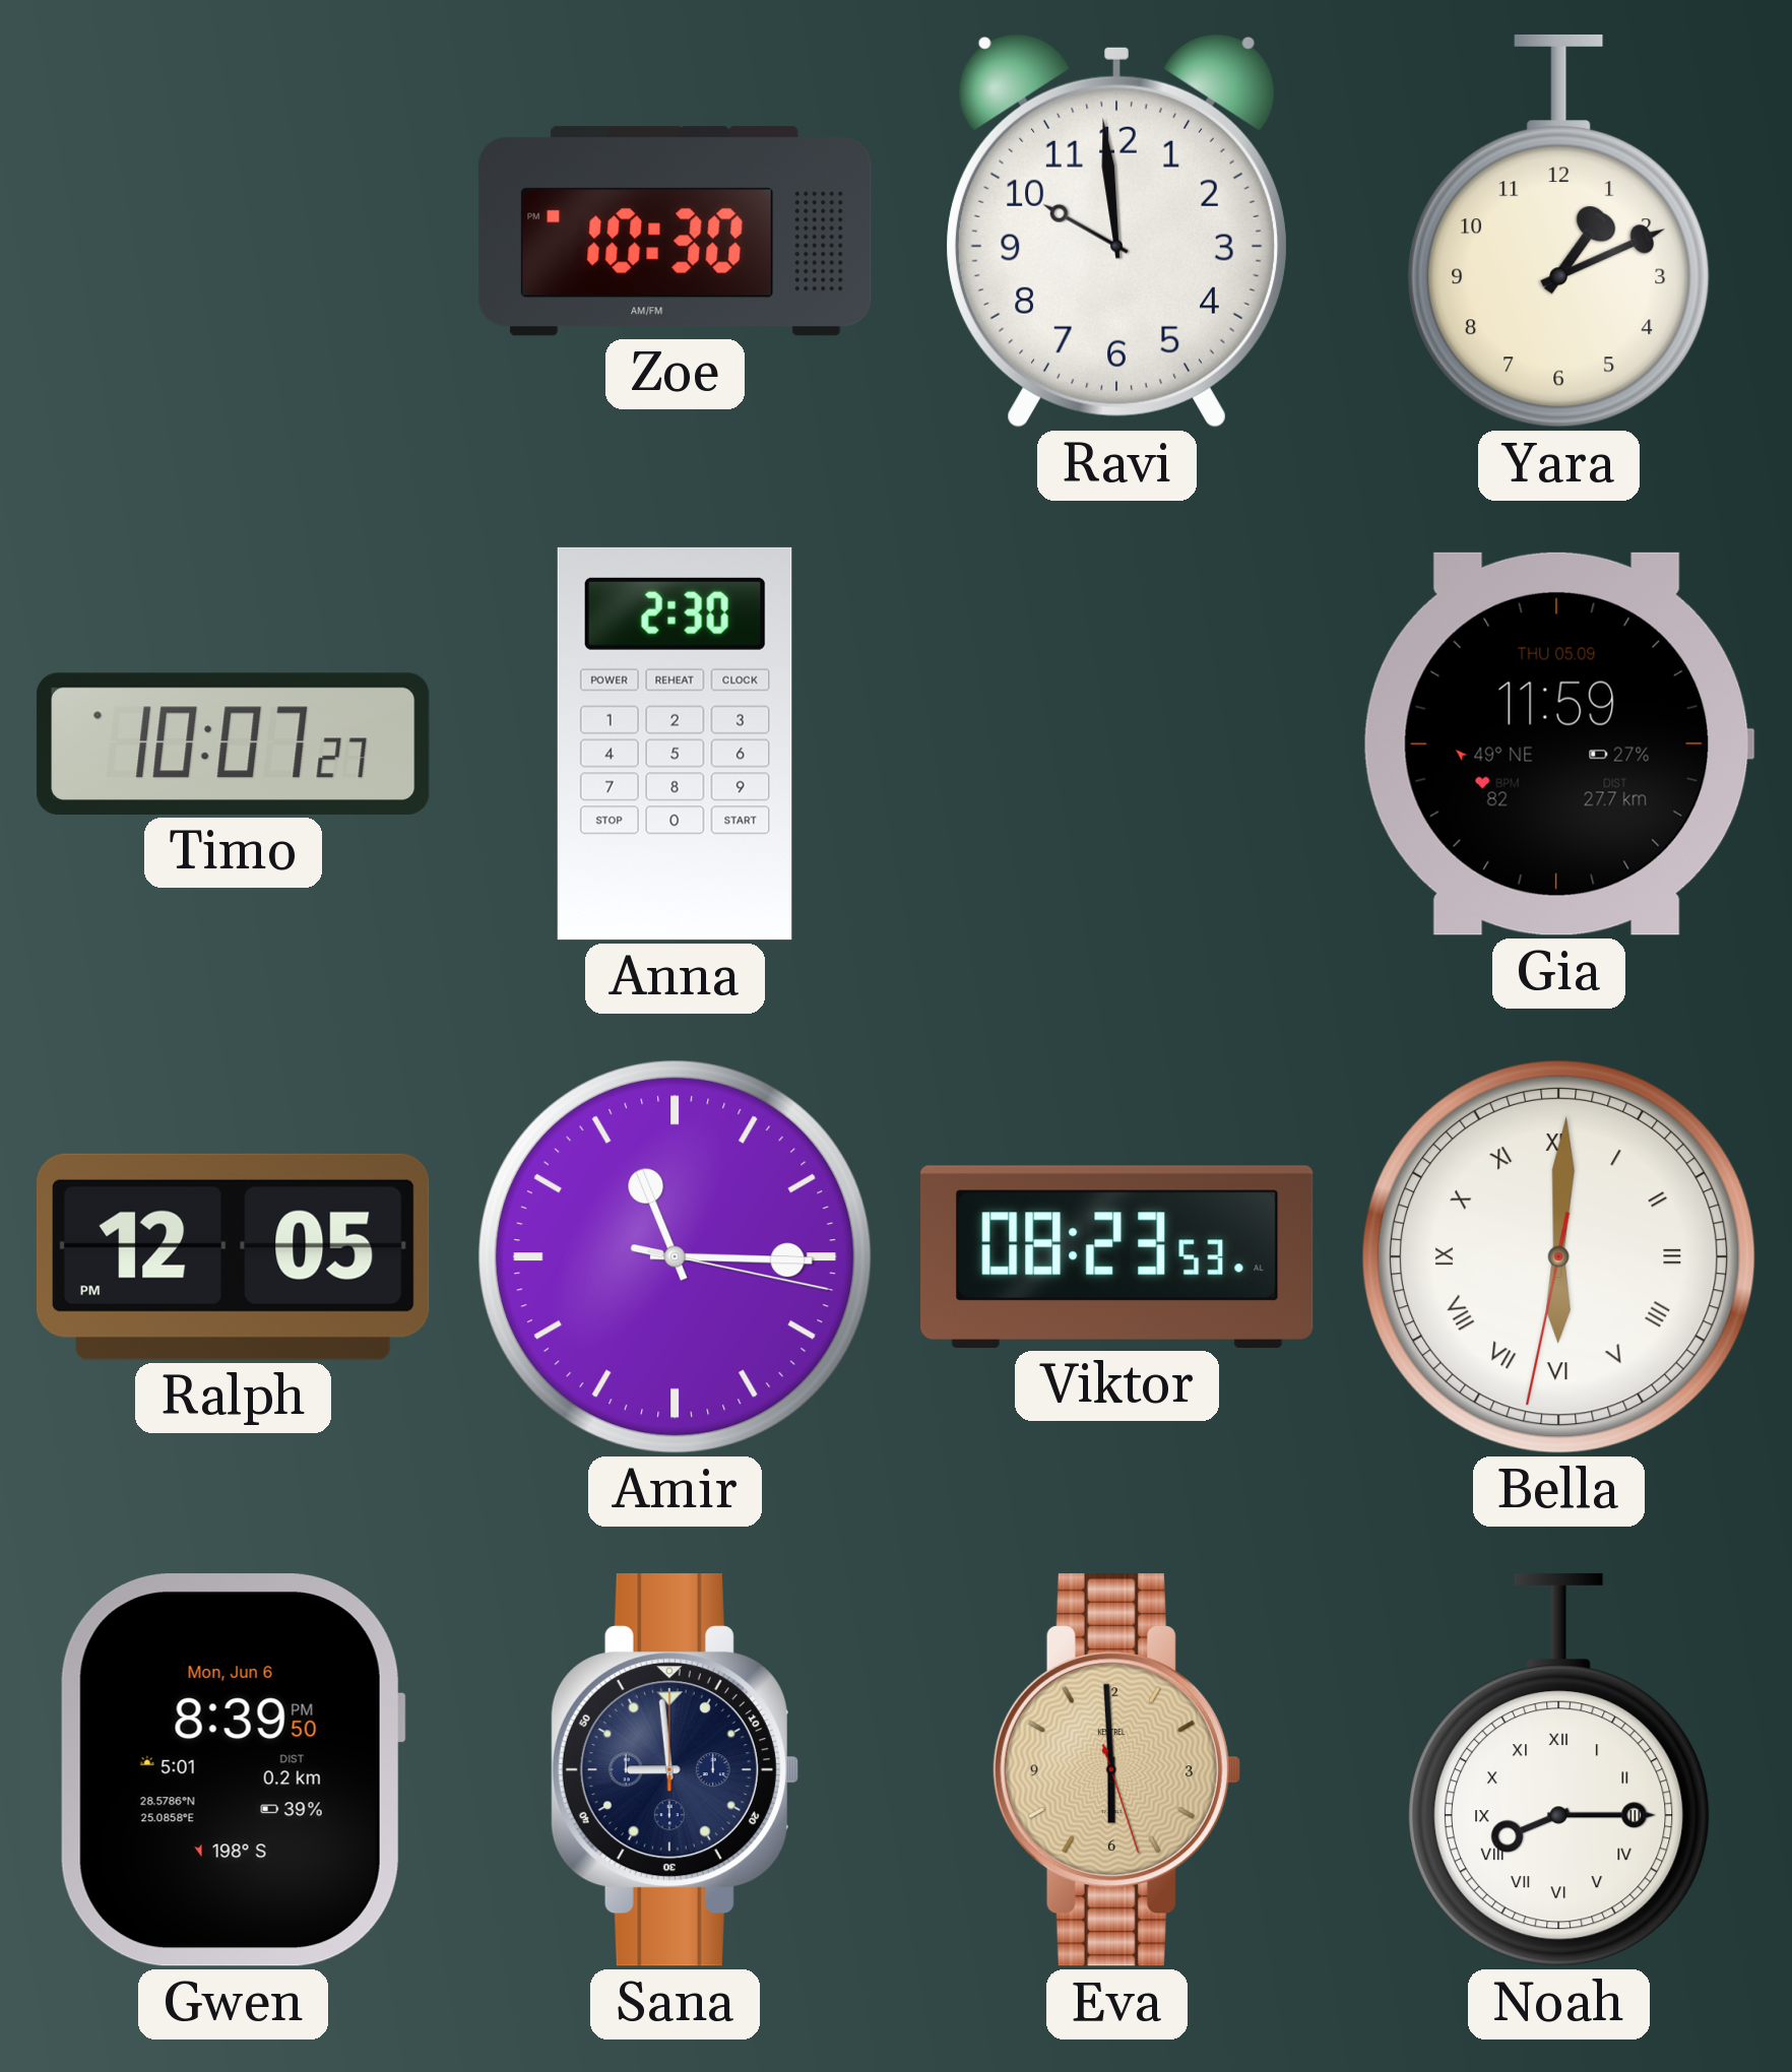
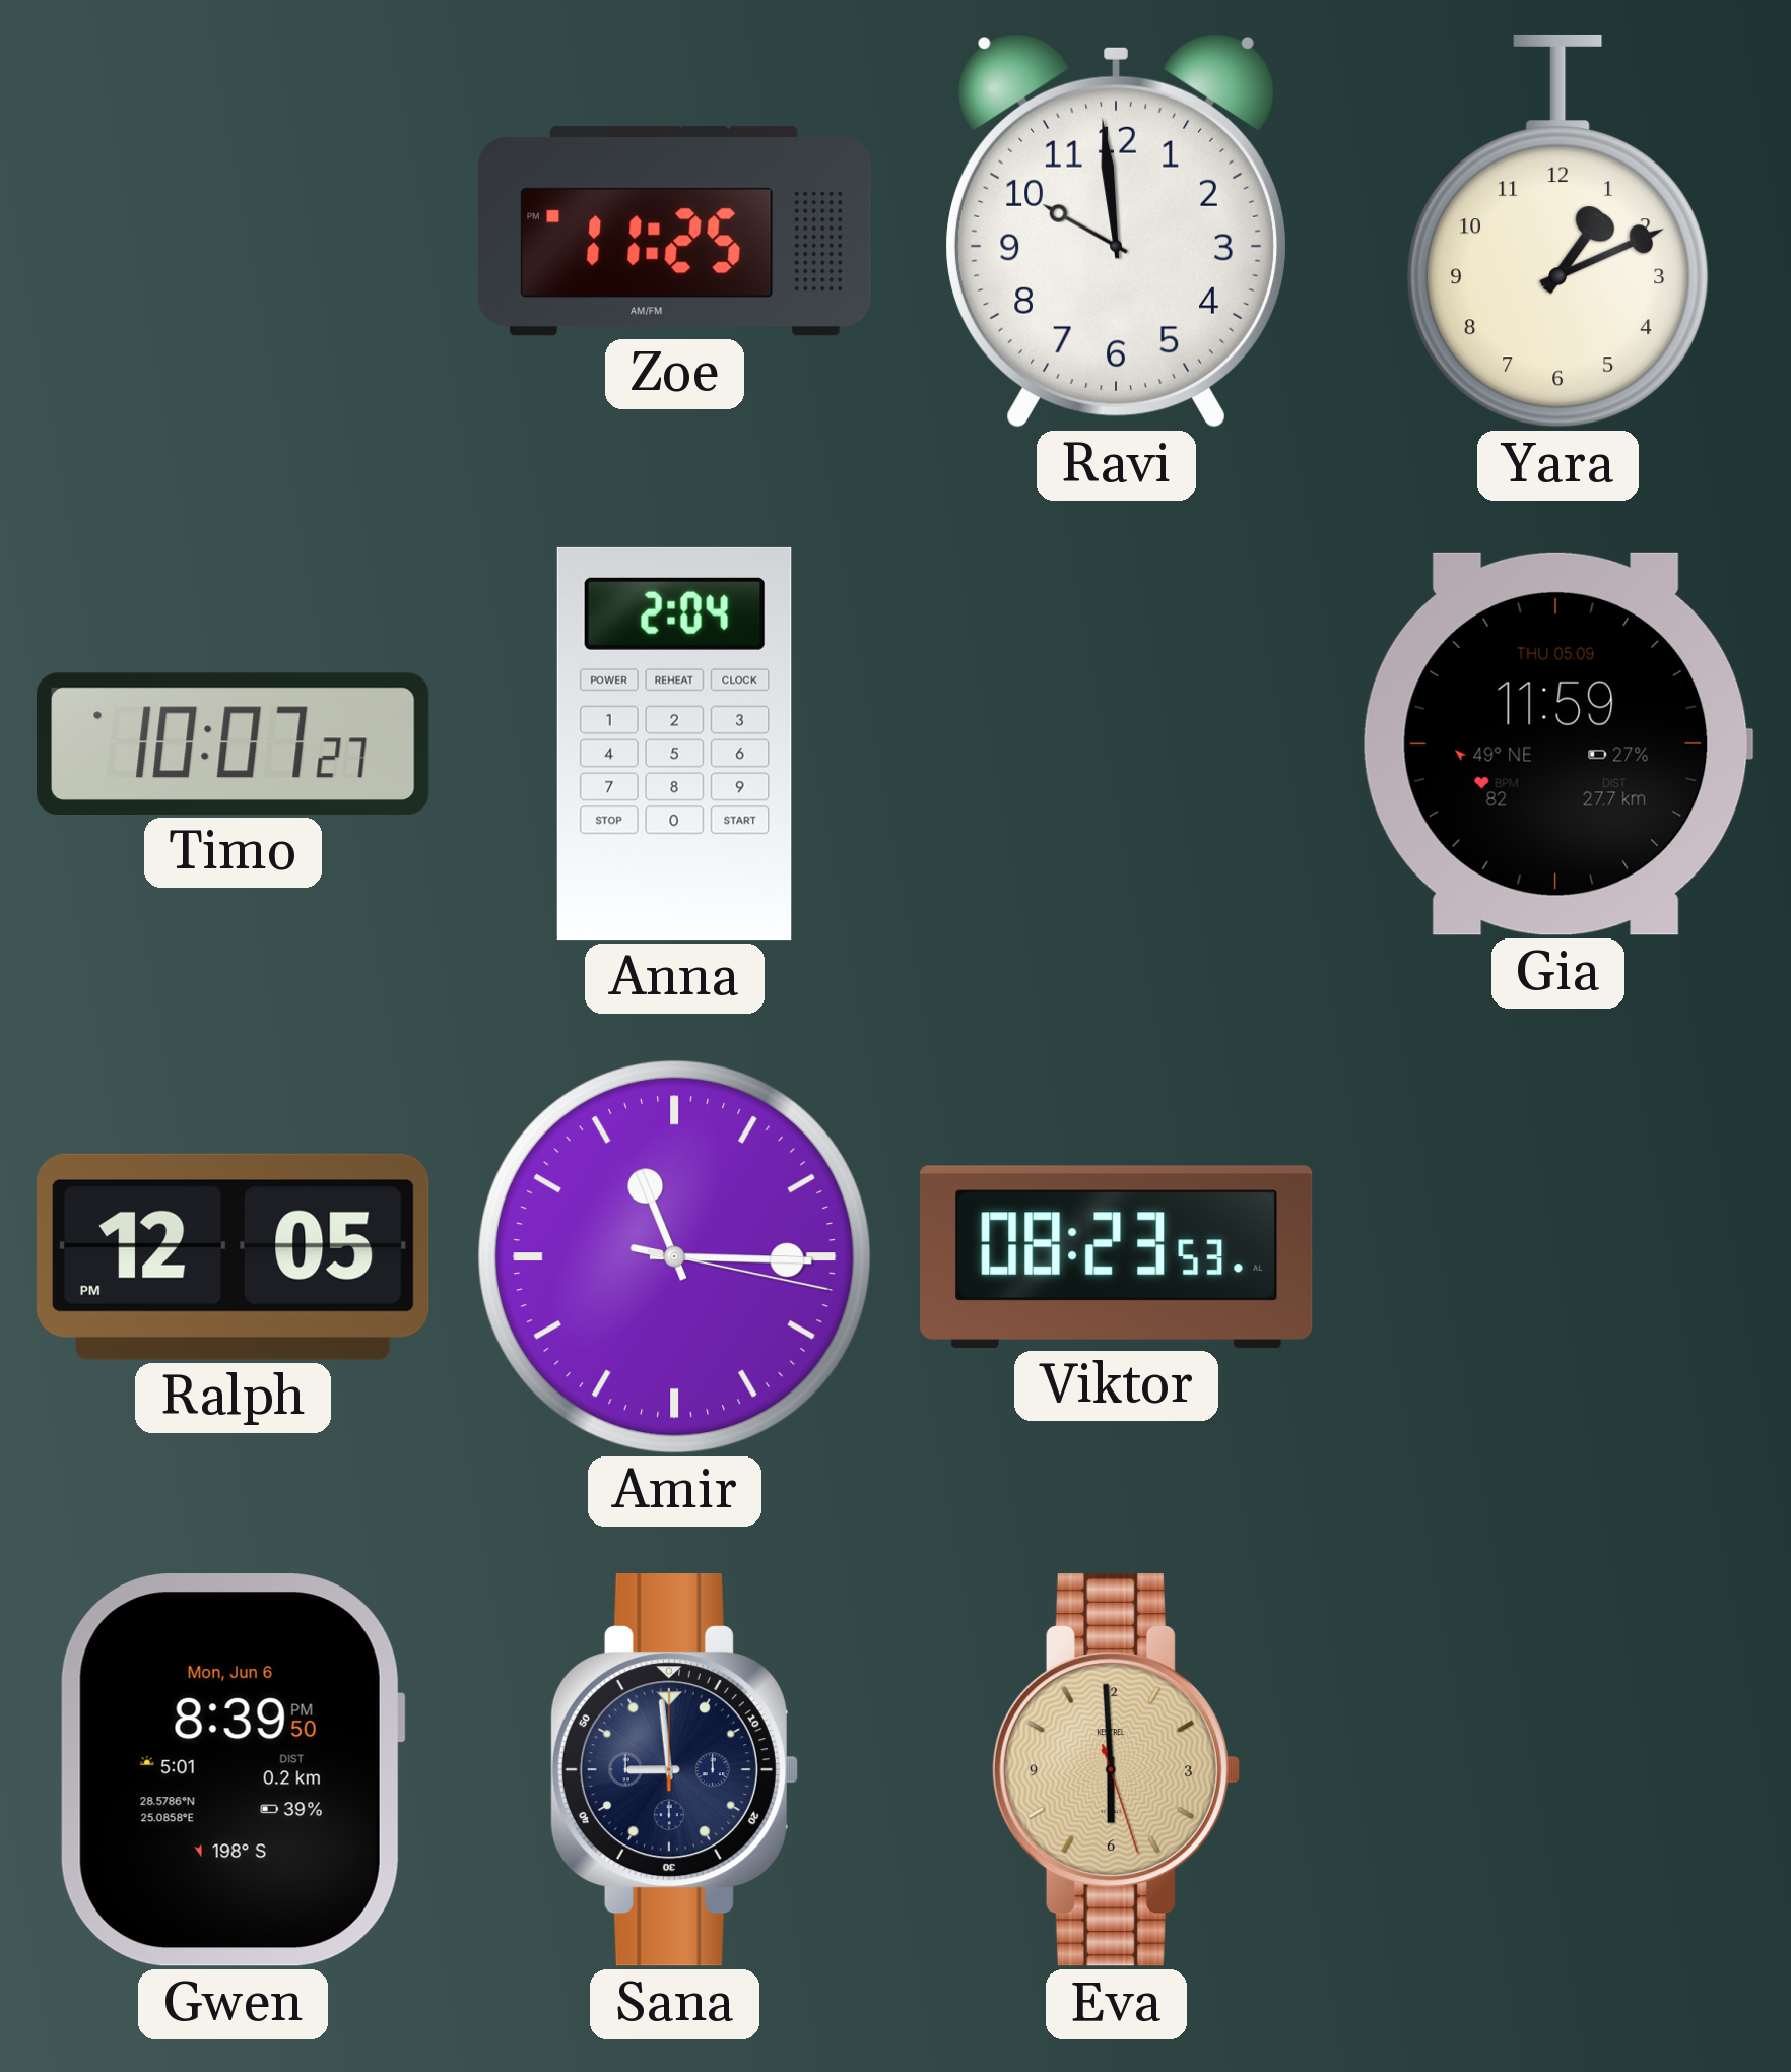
Zoe: 10:30 -> 11:25 (675, 232)
Anna: 2:30 -> 2:04 (674, 743)
Bella: 6:00 -> none (1558, 1256)
Noah: 8:15 -> none (1559, 1769)
